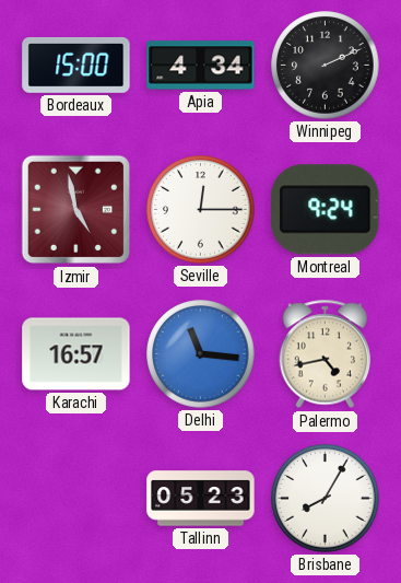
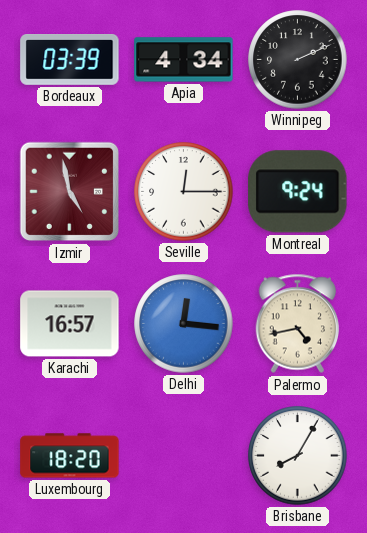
Bordeaux: 15:00 -> 03:39 (70, 60)
Delhi: 11:16 -> 12:16 (184, 324)
Luxembourg: none -> 18:20 (70, 456)
Tallinn: 05:23 -> none (201, 499)
